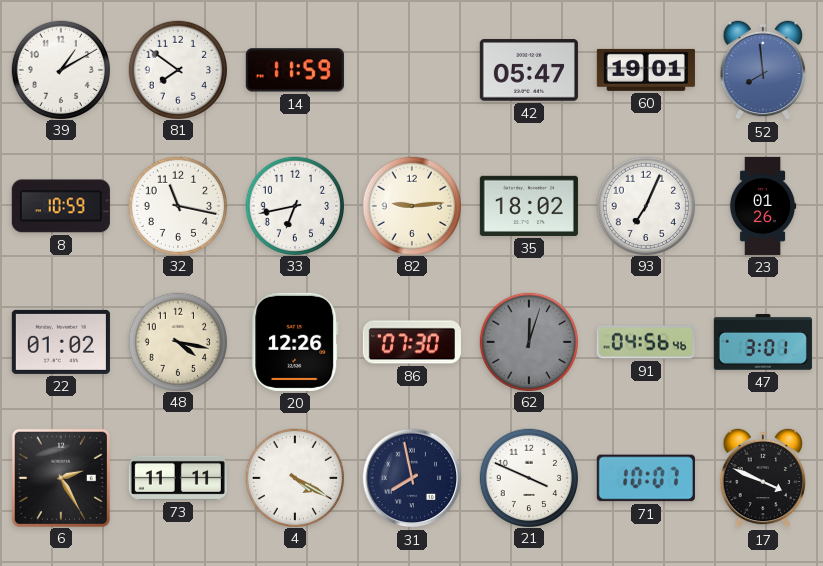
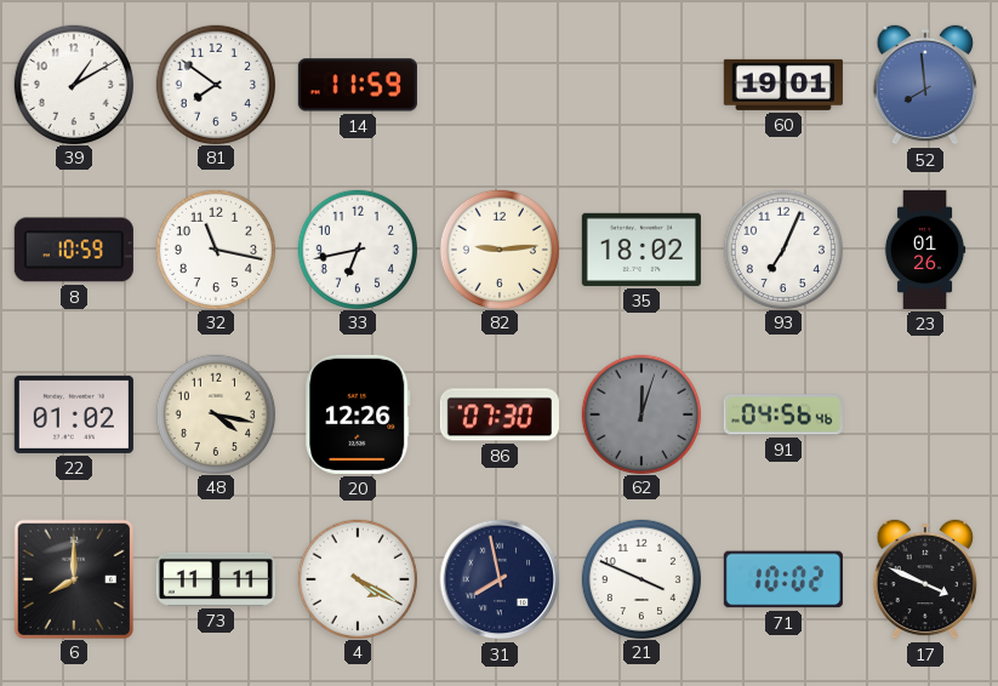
42: 05:47 -> none (529, 70)
47: 3:01 -> none (763, 343)
6: 2:25 -> 8:00 (73, 578)
71: 10:07 -> 10:02 (783, 579)
